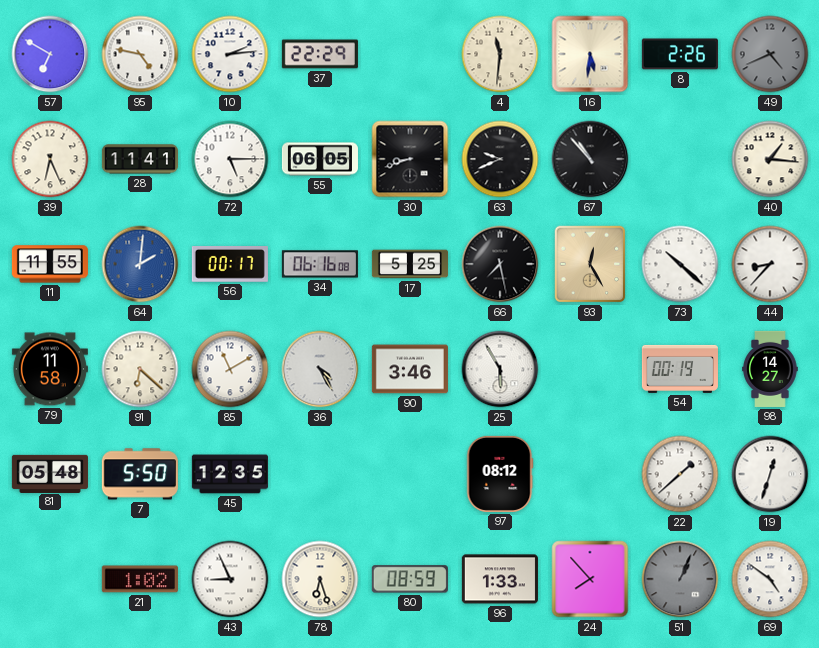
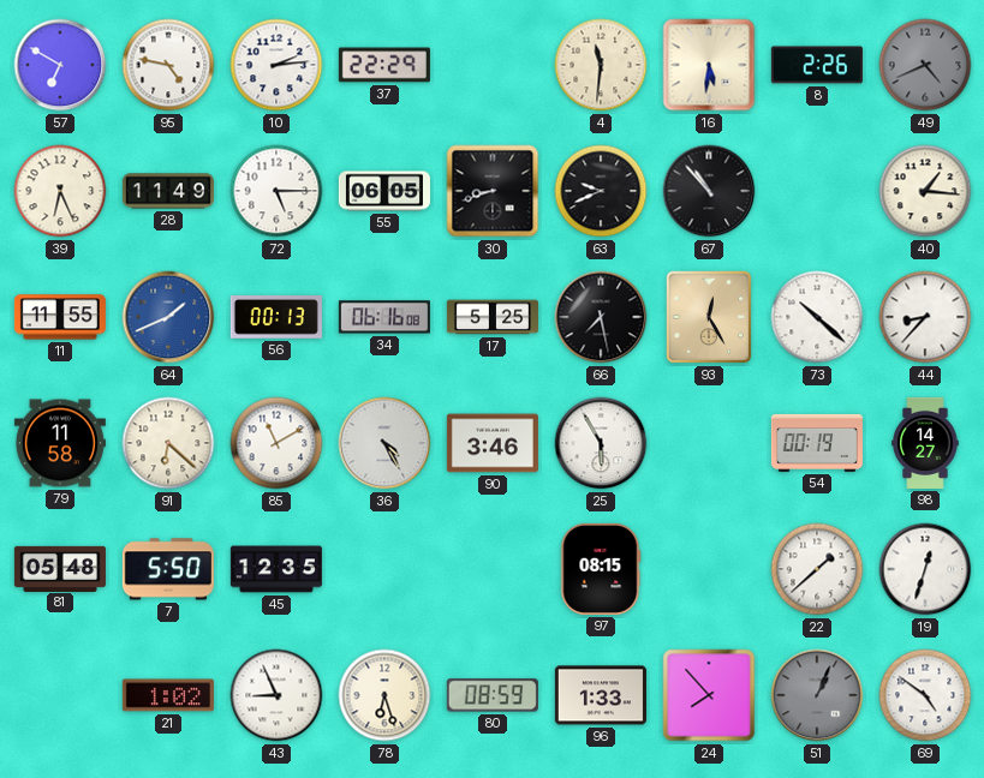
28: 11:41 -> 11:49 (168, 191)
64: 2:01 -> 1:41 (168, 317)
56: 00:17 -> 00:13 (276, 318)
97: 08:12 -> 08:15 (601, 569)
